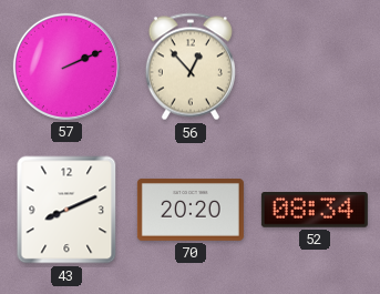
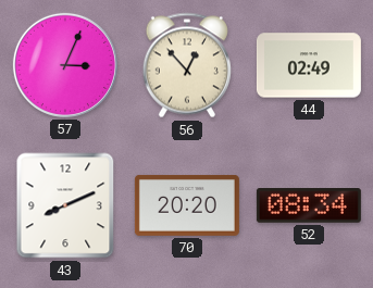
57: 2:11 -> 3:04 (65, 65)
44: none -> 02:49 (309, 65)
